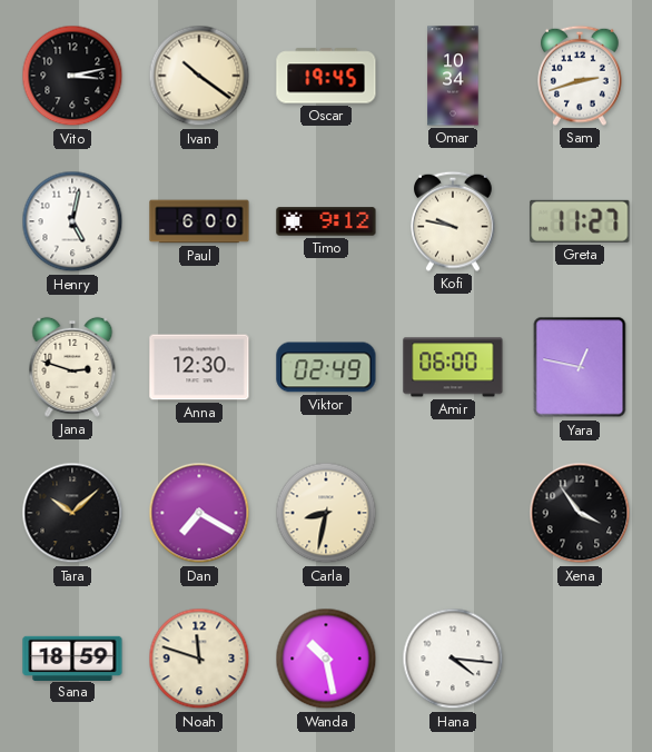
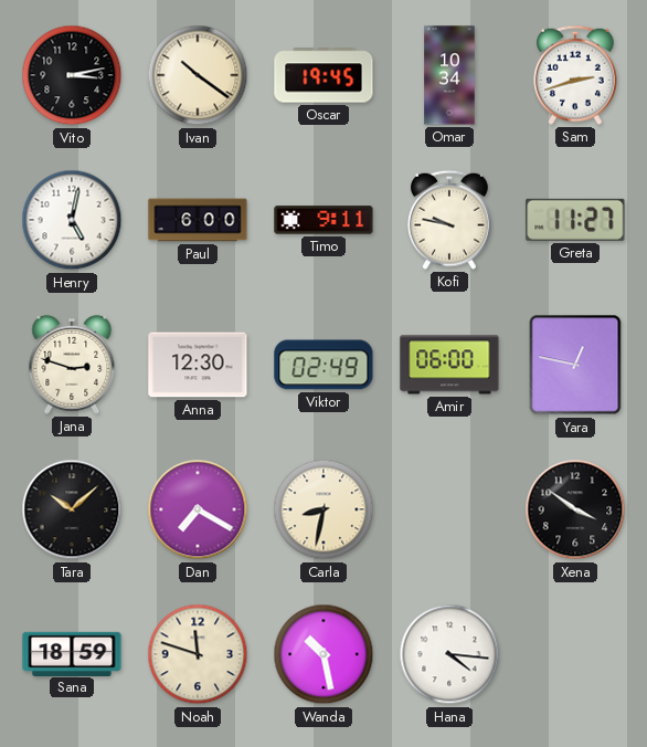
Timo: 9:12 -> 9:11 (324, 220)
Xena: 3:54 -> 3:51 (575, 509)
